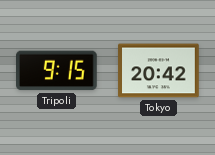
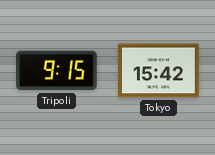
Tokyo: 20:42 -> 15:42 (159, 71)
